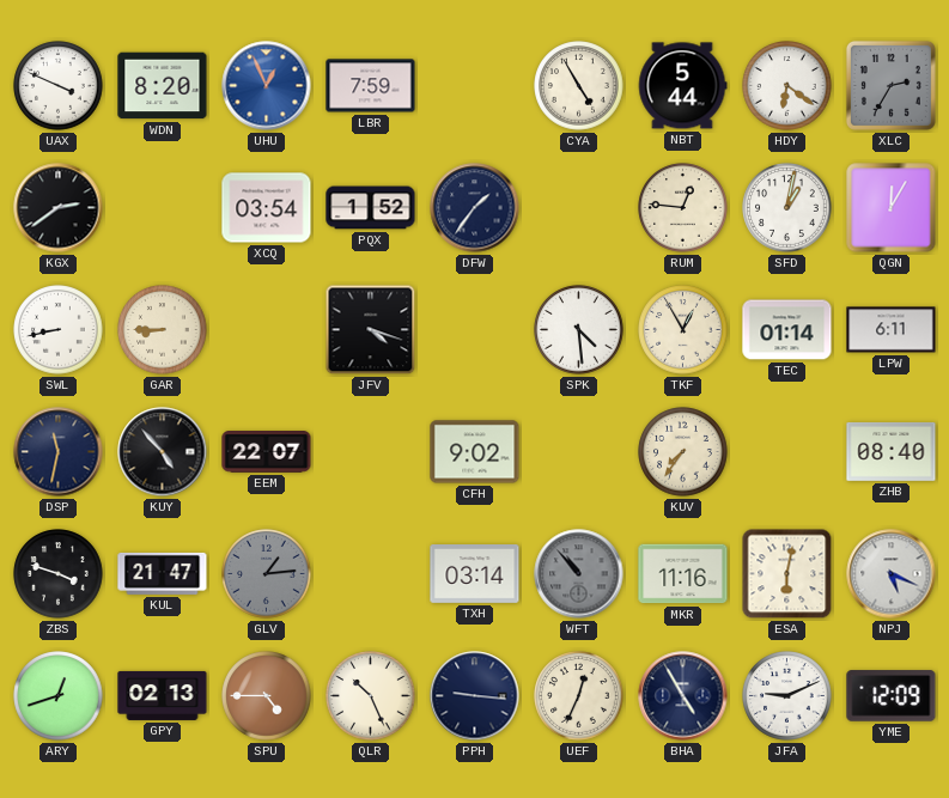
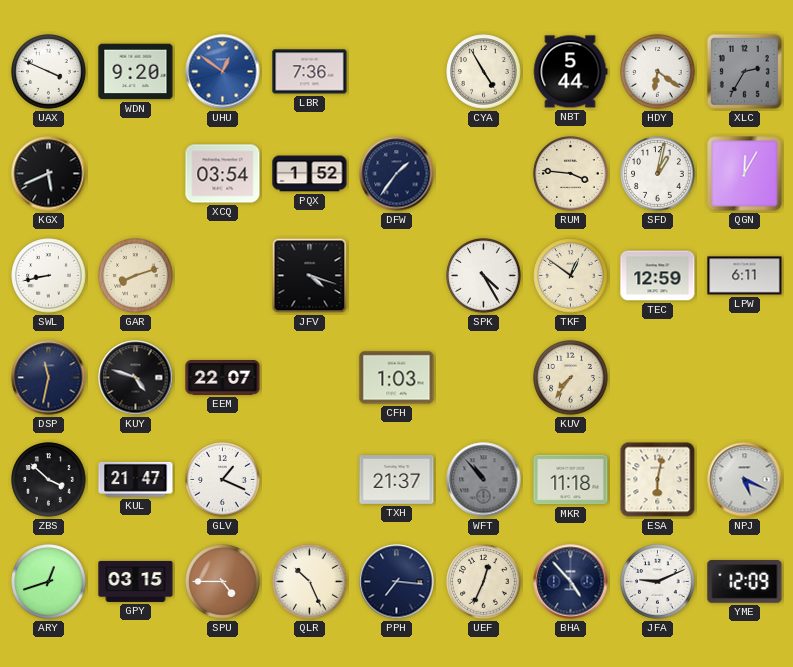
WDN: 8:20 -> 9:20 (136, 72)
UHU: 12:56 -> 12:51 (223, 72)
LBR: 7:59 -> 7:36 (310, 72)
KGX: 2:39 -> 5:41 (49, 174)
RUM: 12:46 -> 3:46 (571, 174)
GAR: 8:45 -> 8:12 (136, 276)
SPK: 4:29 -> 4:25 (484, 276)
TKF: 12:55 -> 12:51 (571, 276)
TEC: 01:14 -> 12:59 (658, 276)
KUY: 4:53 -> 4:48 (136, 378)
CFH: 9:02 -> 1:03 (397, 378)
ZHB: 08:40 -> none (892, 452)
ZBS: 3:48 -> 3:52 (49, 480)
GLV: 1:14 -> 1:19 (223, 480)
GLV dial: grey -> white (223, 480)
TXH: 03:14 -> 21:37 (397, 480)
MKR: 11:16 -> 11:18 (571, 480)
GPY: 02:13 -> 03:15 (136, 581)
PPH: 9:16 -> 7:16 (397, 582)
BHA: 4:55 -> 4:53 (571, 582)
